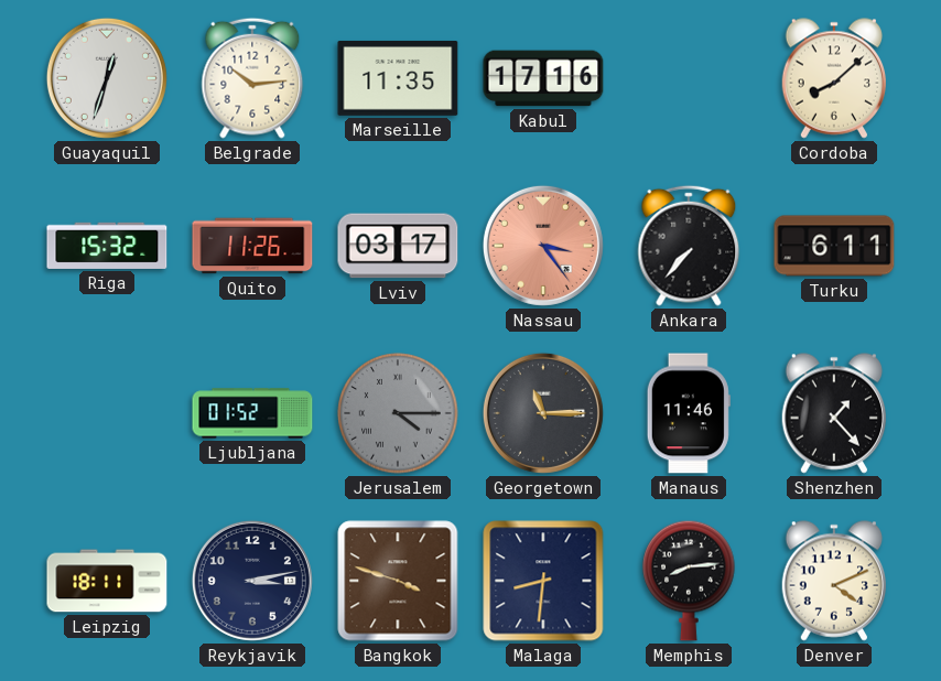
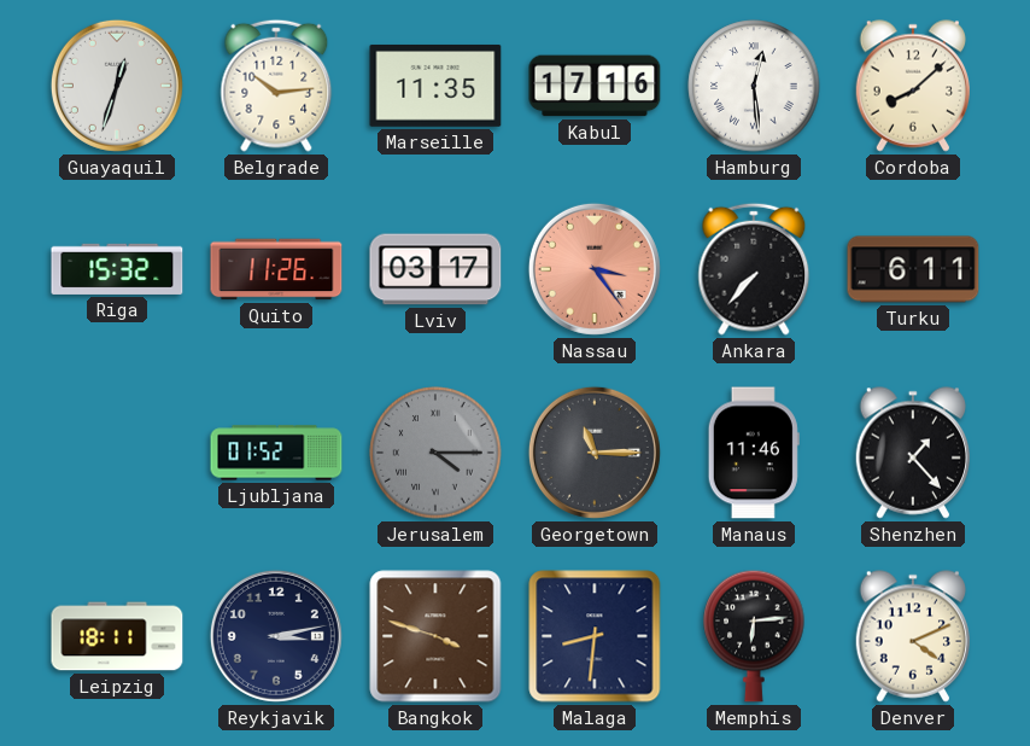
Hamburg: none -> 12:29 (754, 86)
Memphis: 8:14 -> 6:14 (754, 636)
